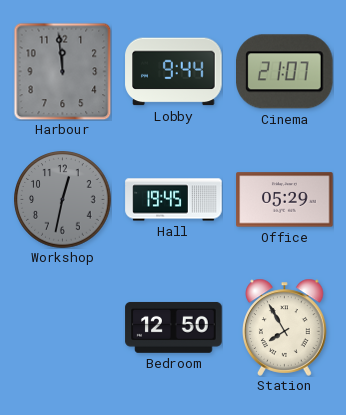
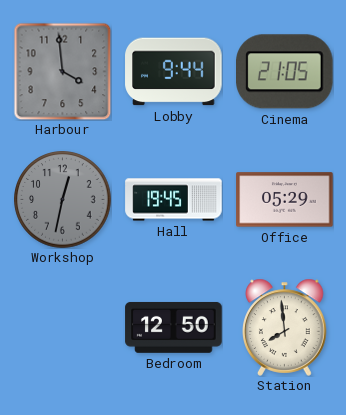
Harbour: 11:59 -> 3:59 (62, 71)
Cinema: 21:07 -> 21:05 (285, 72)
Station: 7:55 -> 7:59 (285, 327)
